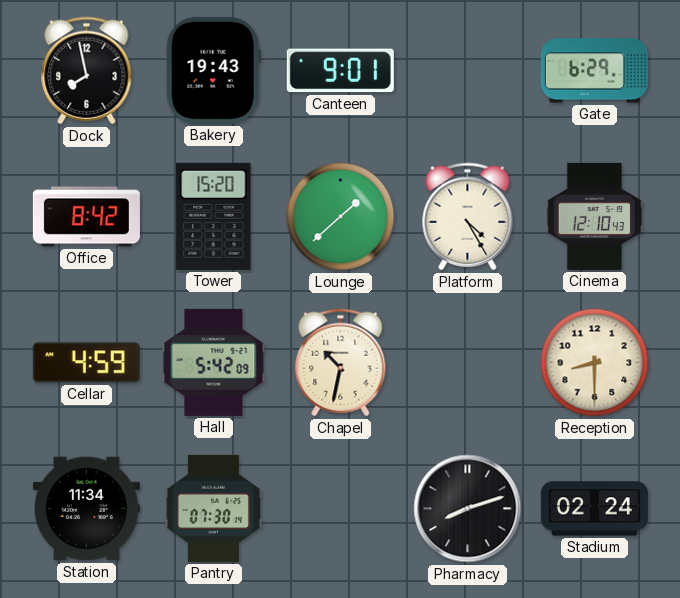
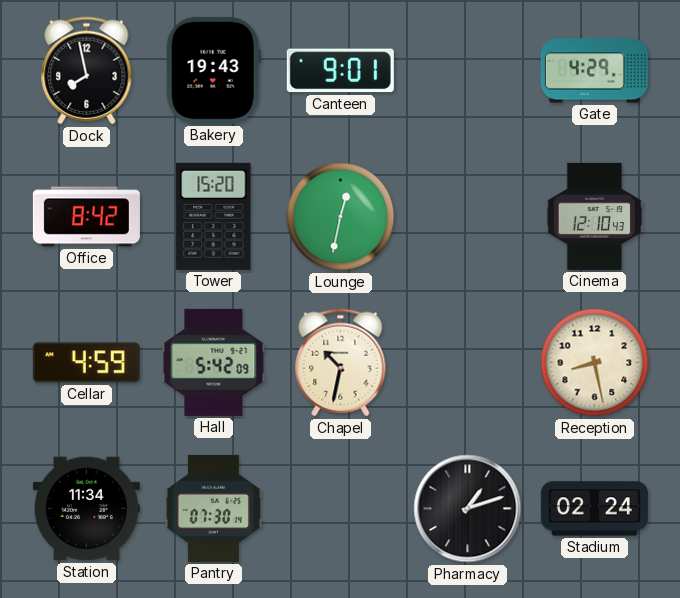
Gate: 6:29 -> 4:29 (594, 71)
Lounge: 1:38 -> 12:32 (341, 217)
Platform: 4:25 -> none (468, 217)
Reception: 8:30 -> 8:28 (595, 363)
Pharmacy: 8:12 -> 1:12 (468, 509)
